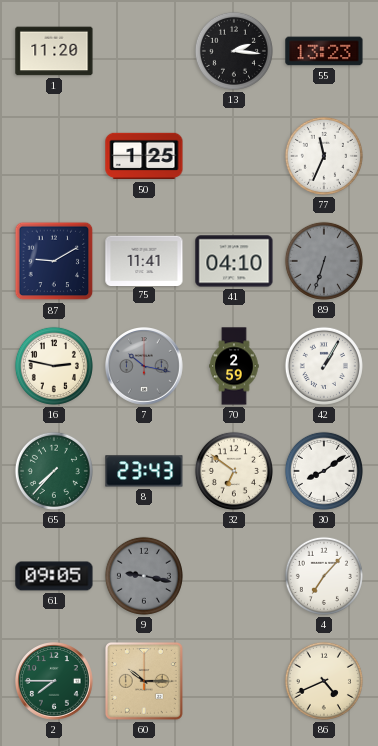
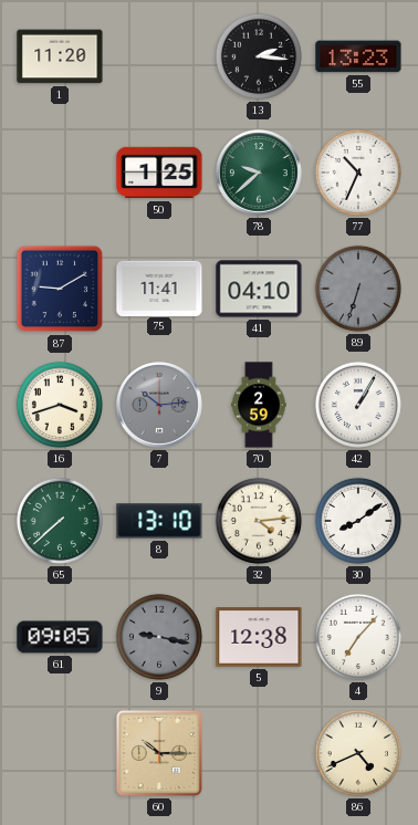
78: none -> 9:38 (260, 174)
77: 11:34 -> 10:34 (358, 173)
16: 2:47 -> 3:42 (60, 405)
7: 10:17 -> 10:14 (160, 406)
65: 7:37 -> 7:38 (60, 521)
8: 23:43 -> 13:10 (159, 521)
32: 6:51 -> 4:14 (259, 521)
5: none -> 12:38 (259, 637)
2: 7:45 -> none (55, 682)
